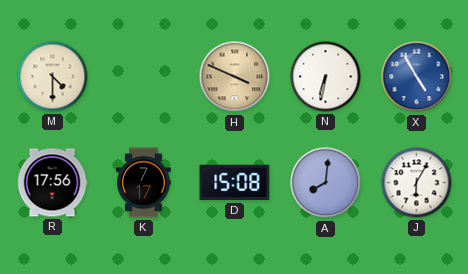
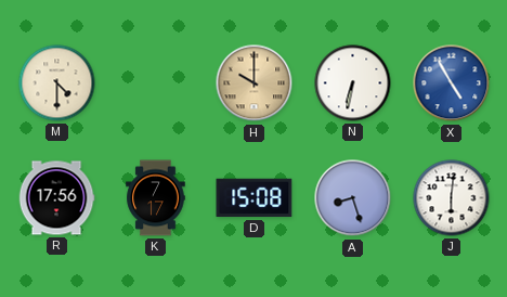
H: 3:49 -> 10:00 (255, 83)
A: 8:01 -> 8:27 (353, 198)
J: 6:05 -> 6:01 (452, 198)
